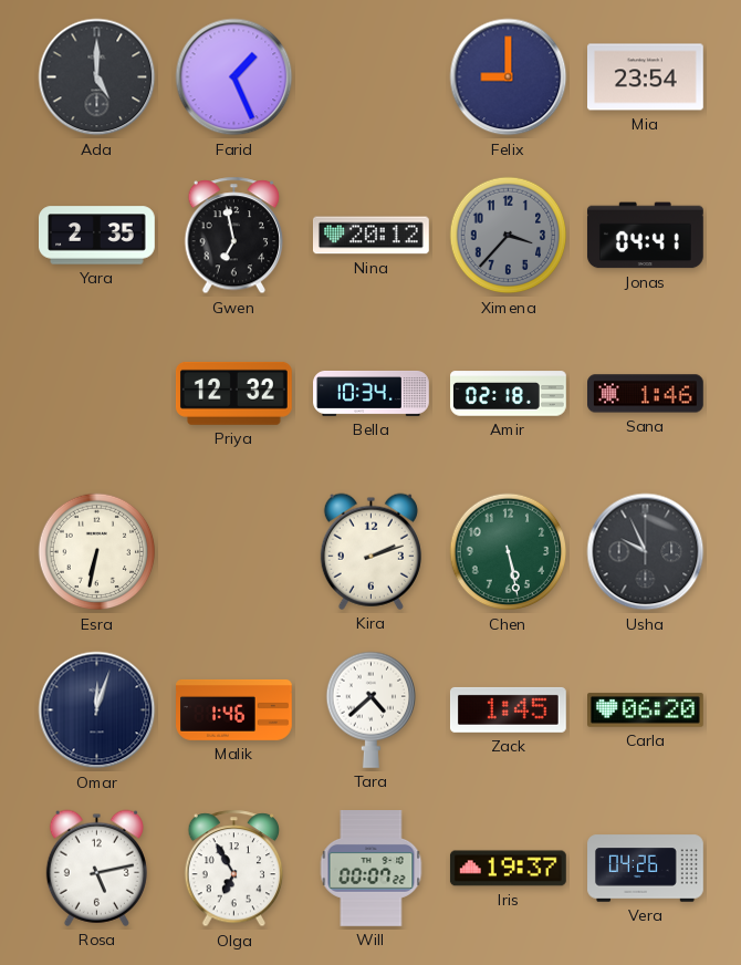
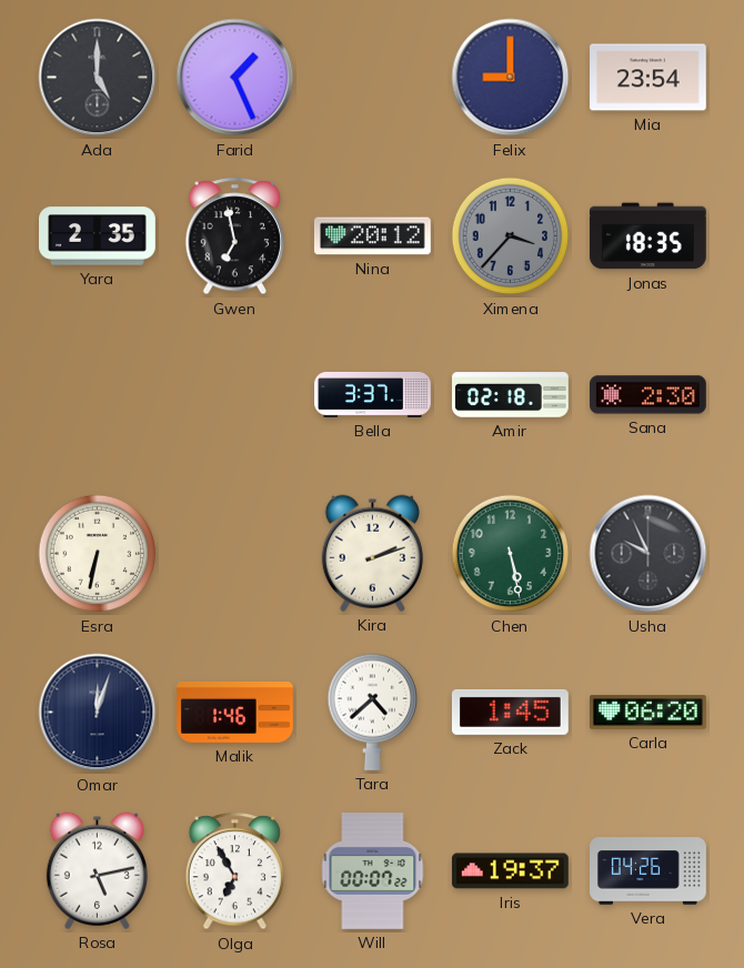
Jonas: 04:41 -> 18:35 (647, 236)
Priya: 12:32 -> none (234, 393)
Bella: 10:34 -> 3:37 (373, 394)
Sana: 1:46 -> 2:30 (649, 395)
